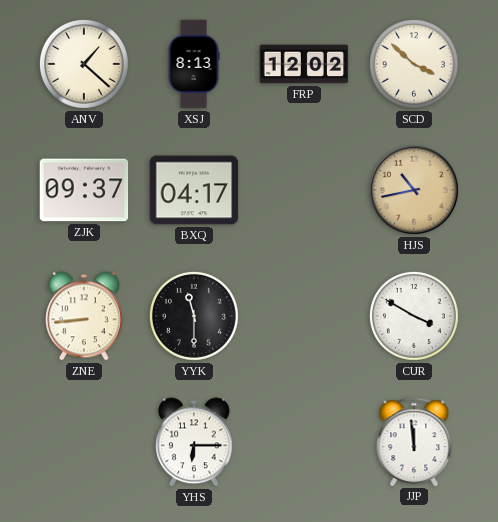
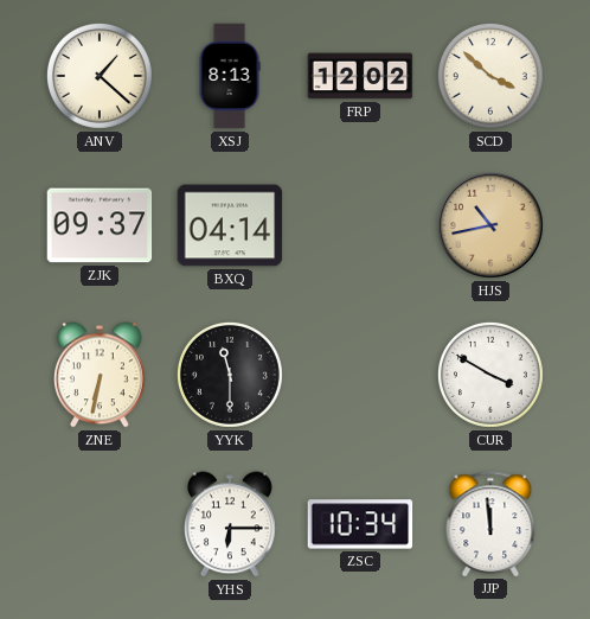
BXQ: 04:17 -> 04:14 (230, 225)
ZNE: 8:44 -> 6:32 (101, 375)
ZSC: none -> 10:34 (360, 524)
